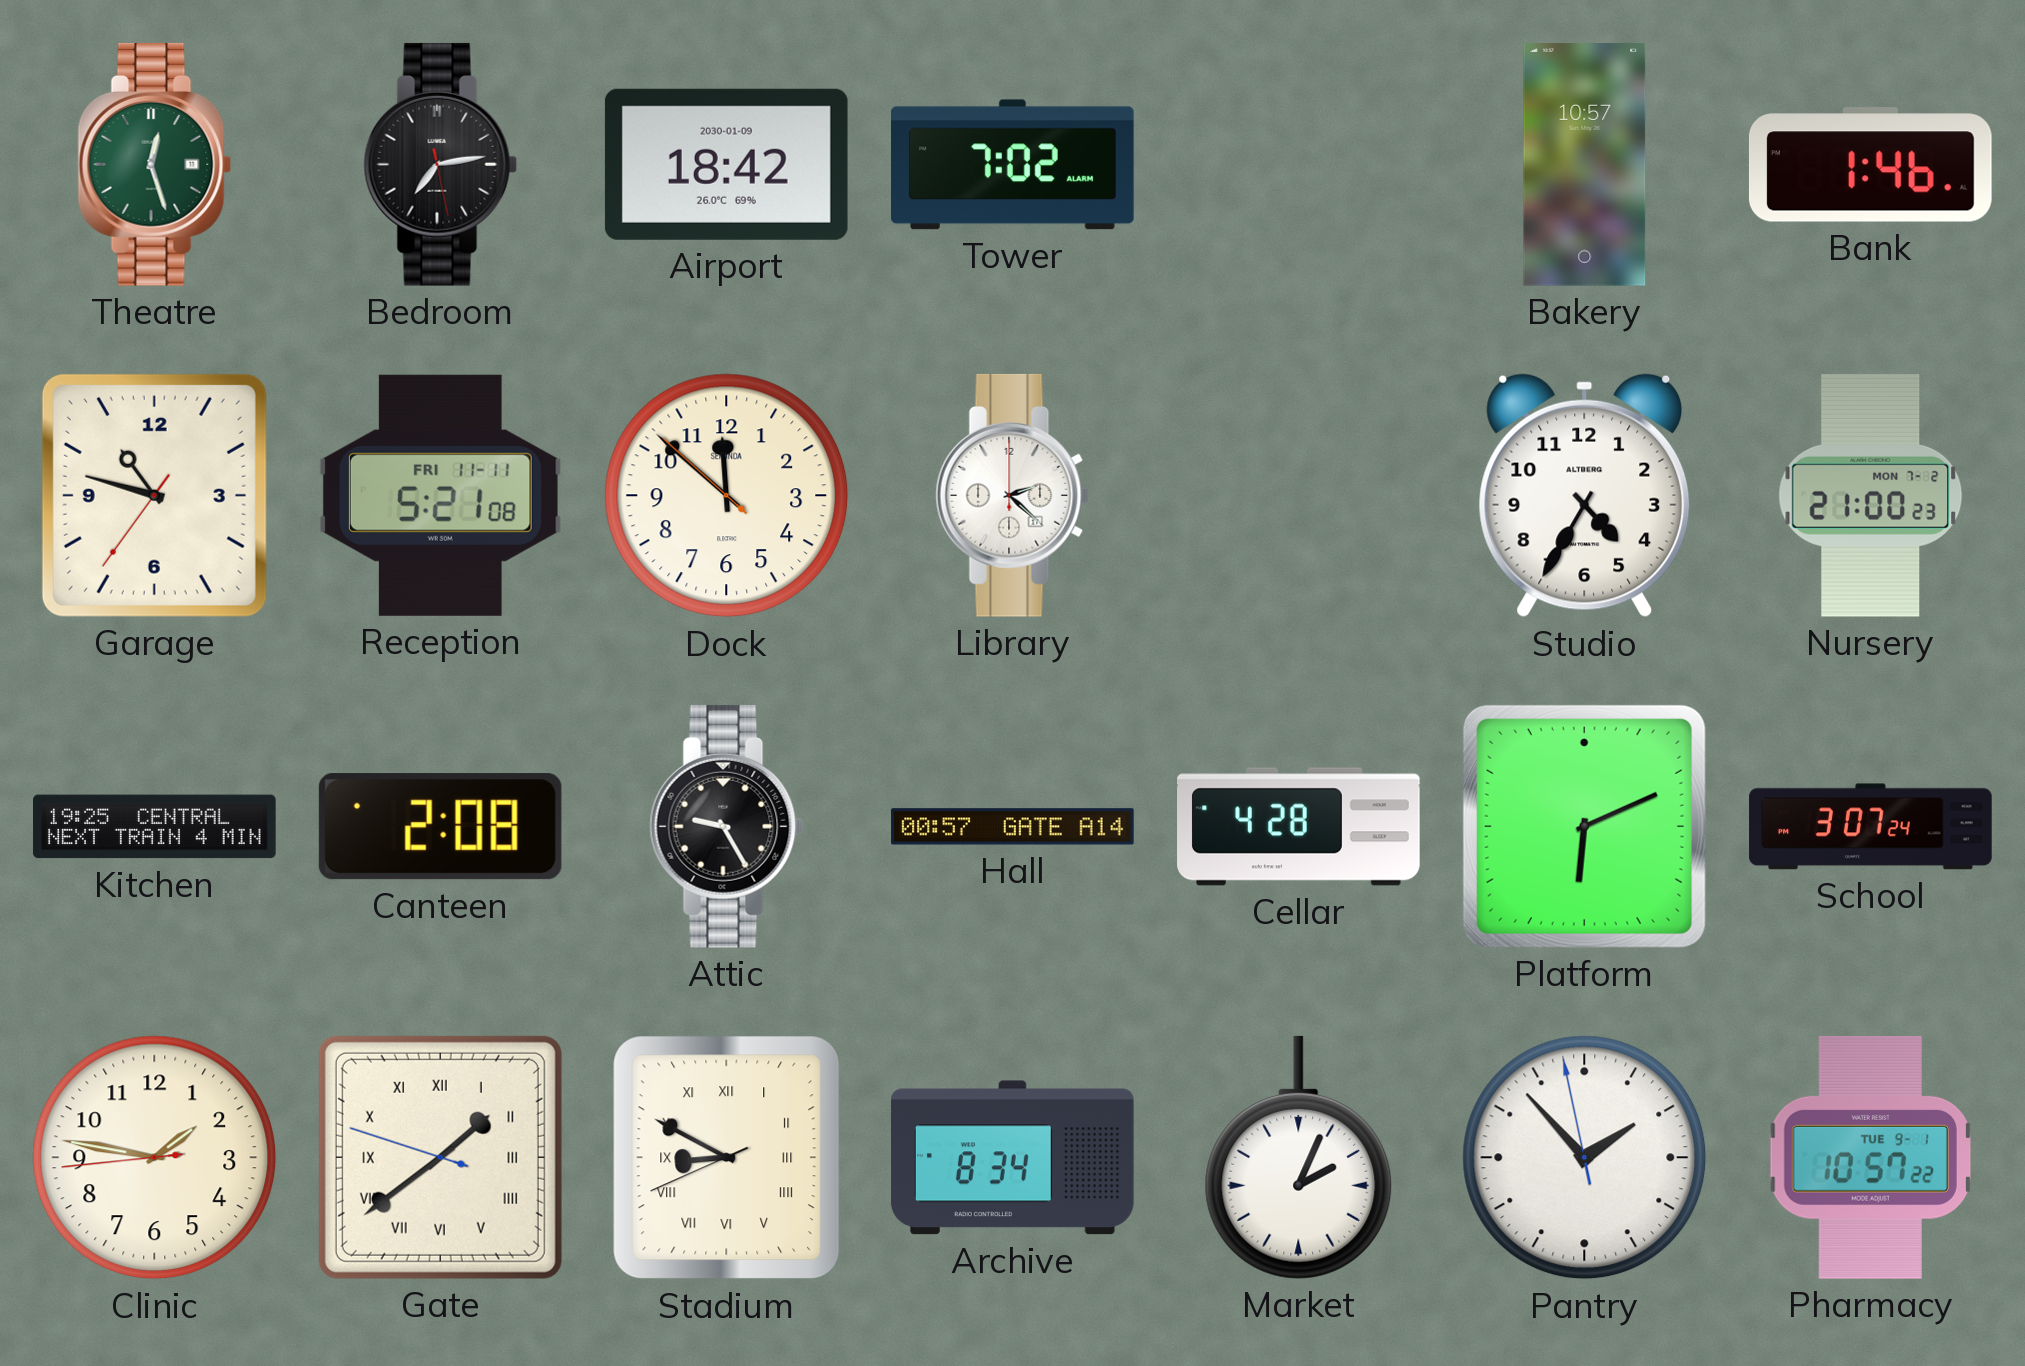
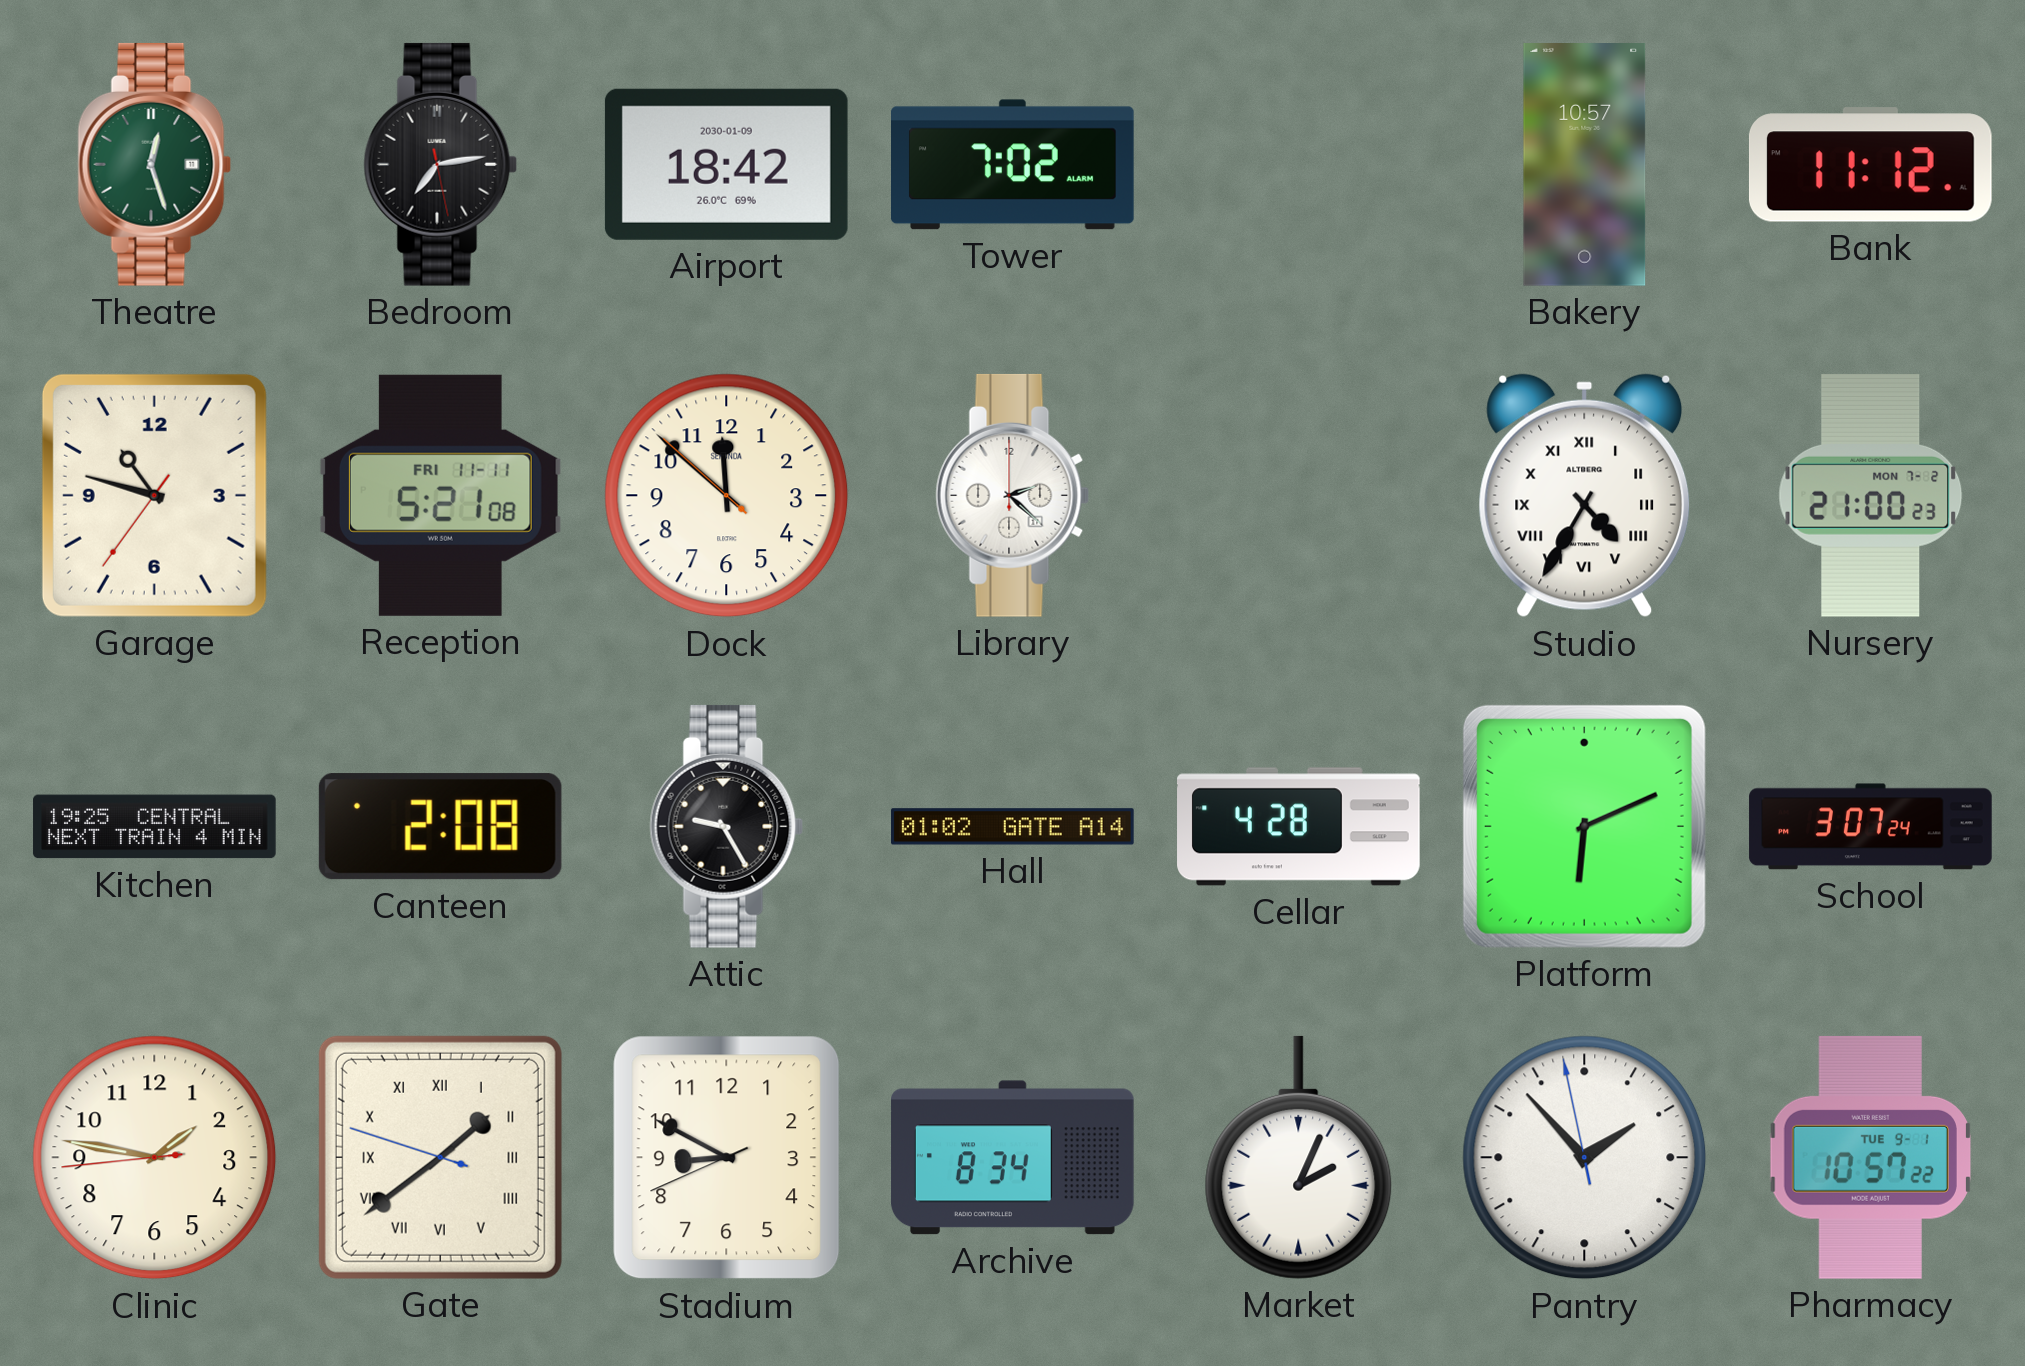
Bank: 1:46 -> 11:12 (1870, 165)
Studio numerals: Arabic -> Roman (1585, 496)
Hall: 00:57 -> 01:02 (1013, 827)
Stadium numerals: Roman -> Arabic (727, 1158)
